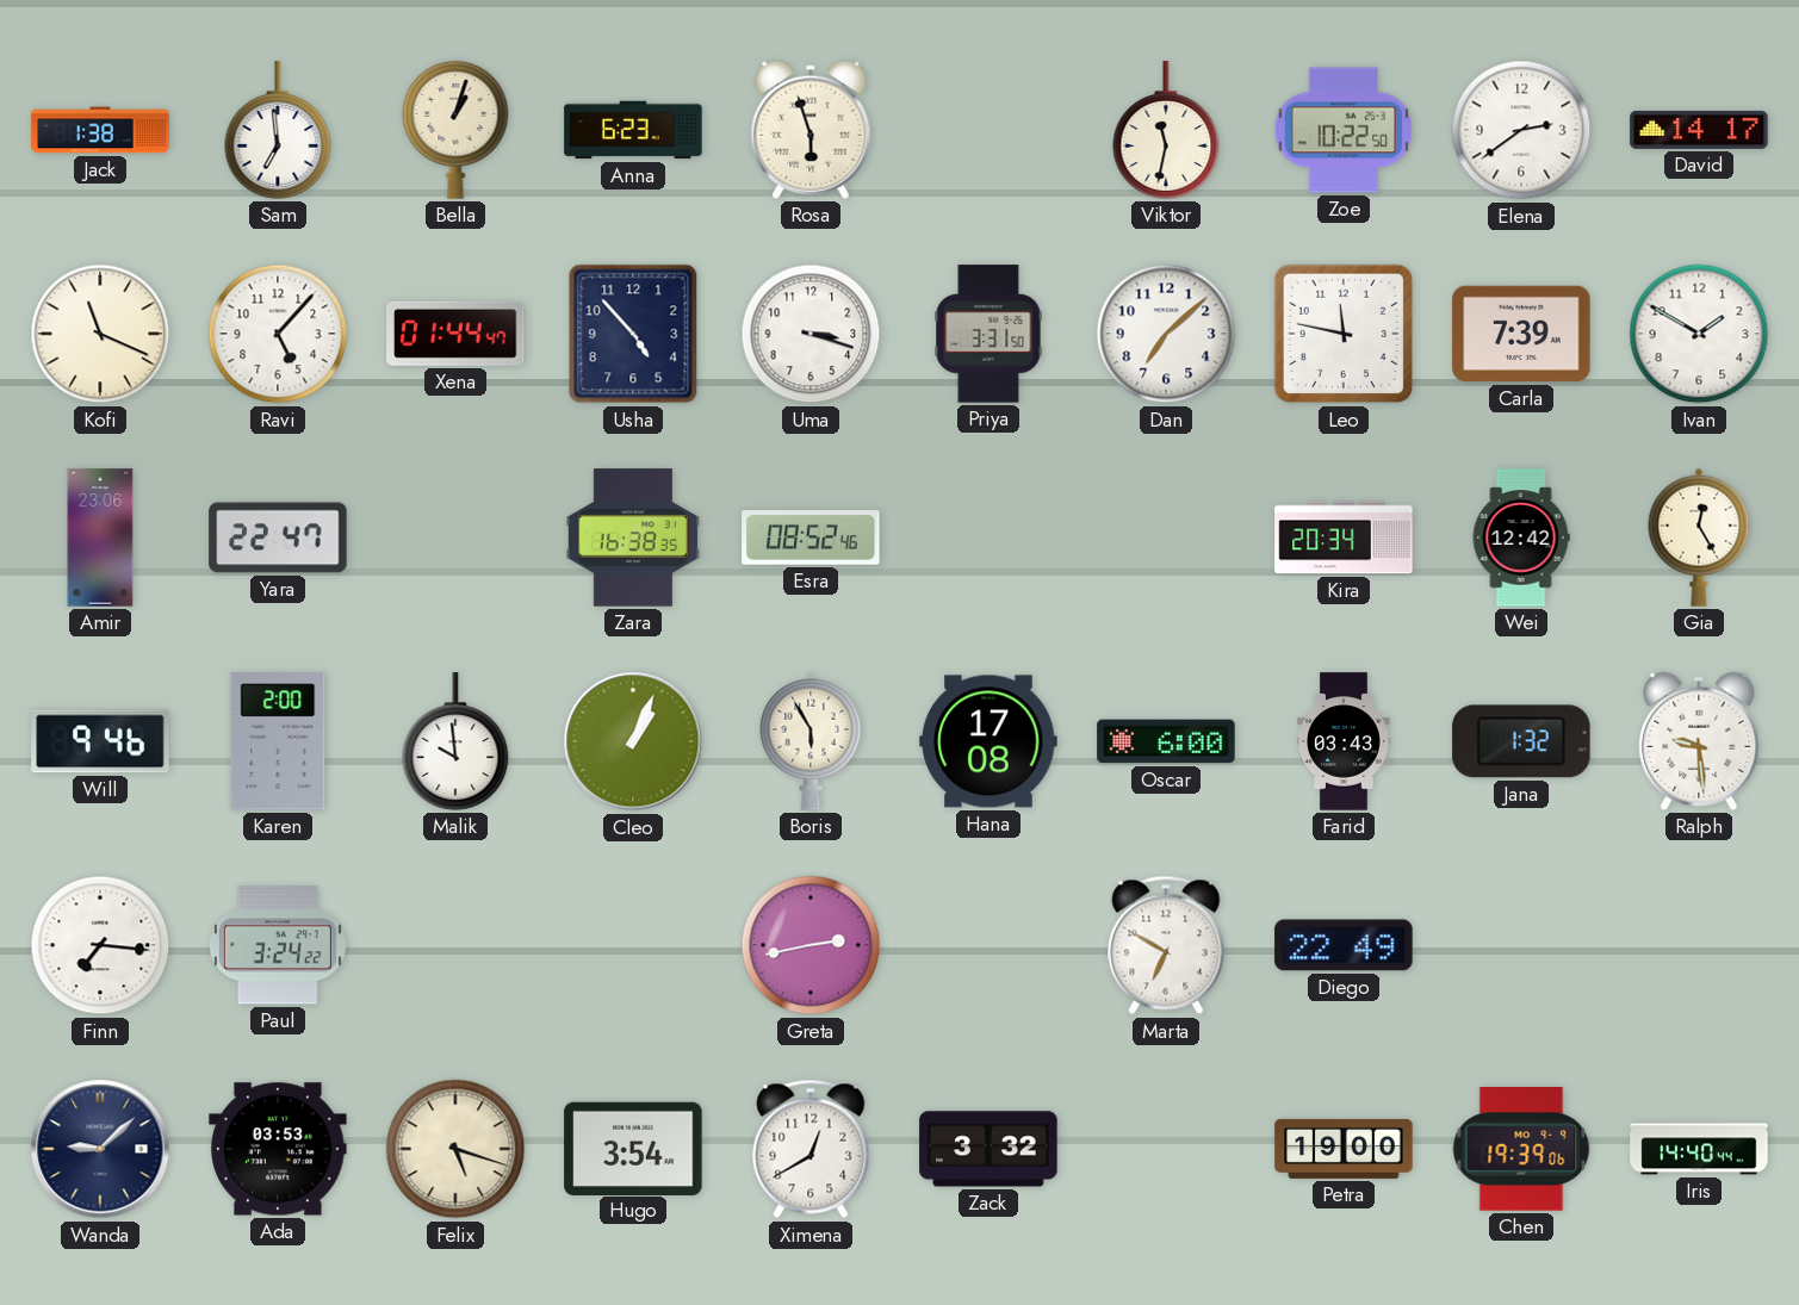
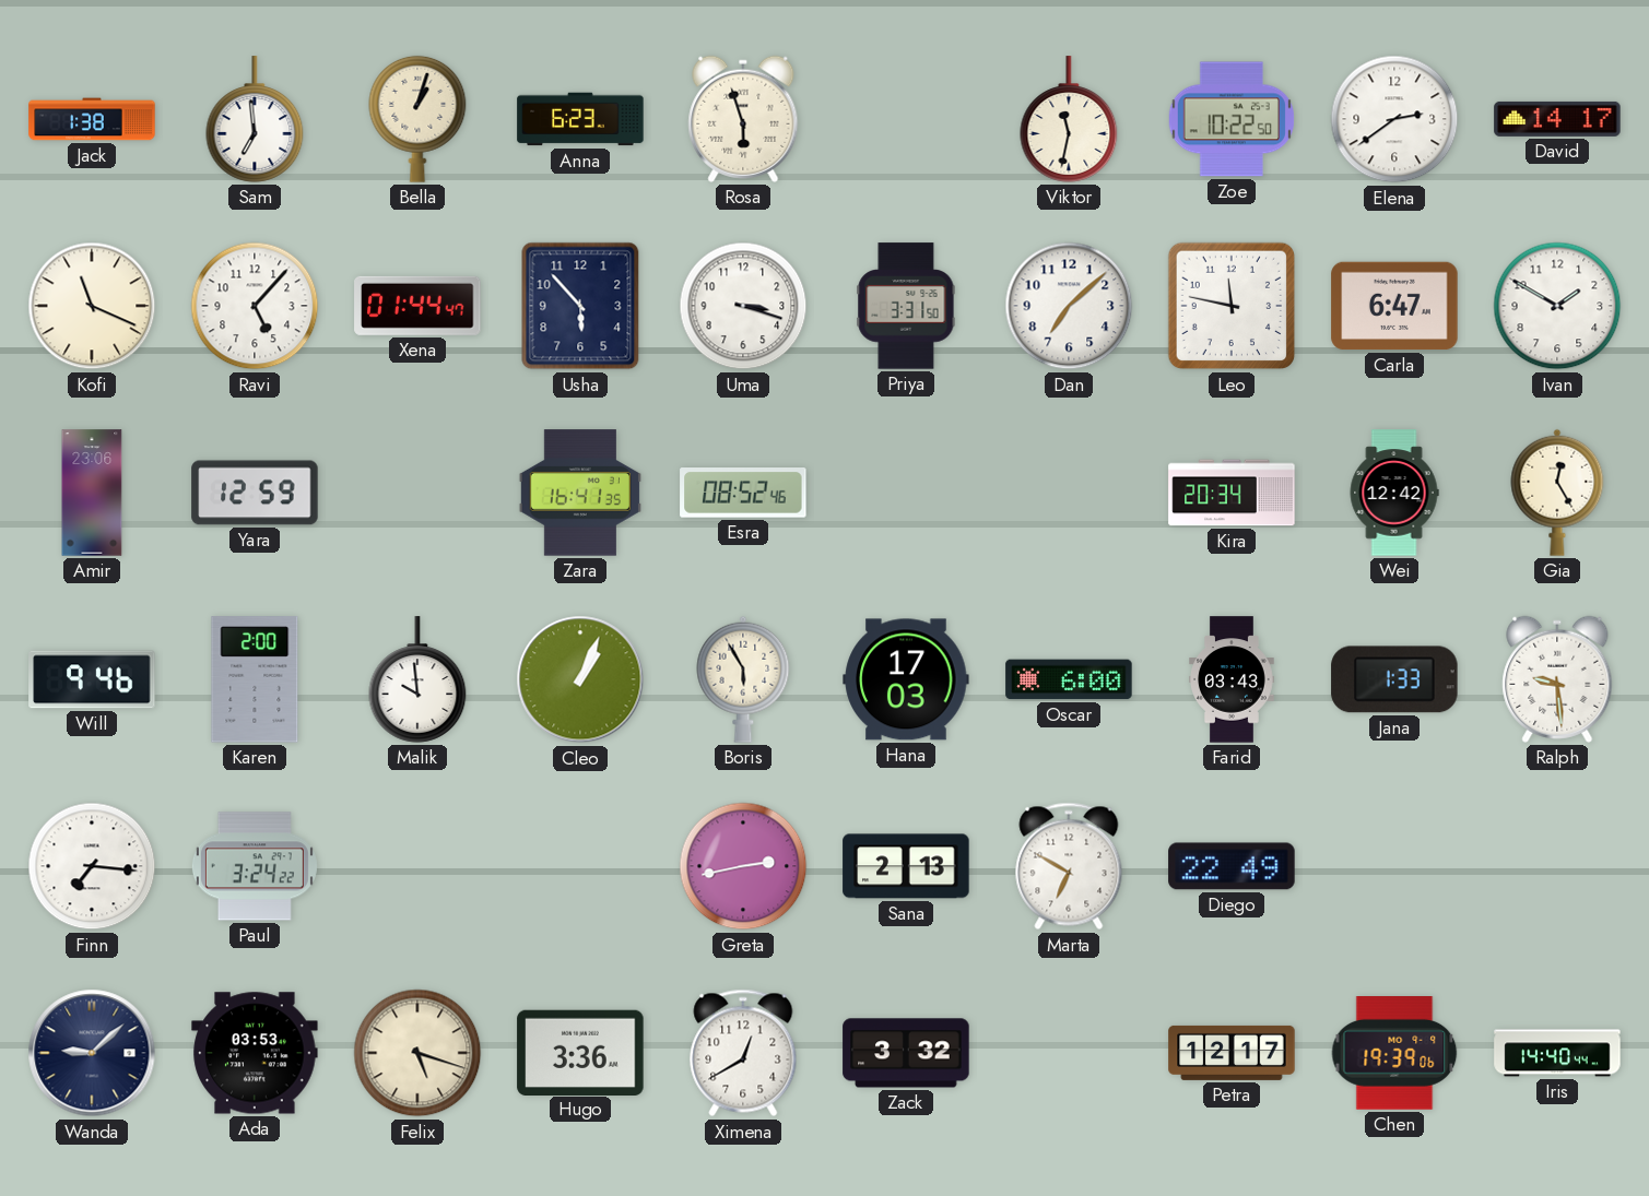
Usha: 4:53 -> 5:53 (580, 306)
Carla: 7:39 -> 6:47 (1394, 306)
Yara: 22:47 -> 12:59 (255, 493)
Zara: 16:38 -> 16:41 (580, 493)
Hana: 17:08 -> 17:03 (906, 679)
Jana: 1:32 -> 1:33 (1394, 679)
Sana: none -> 2:13 (906, 866)
Hugo: 3:54 -> 3:36 (580, 1052)
Petra: 19:00 -> 12:17 (1232, 1053)
